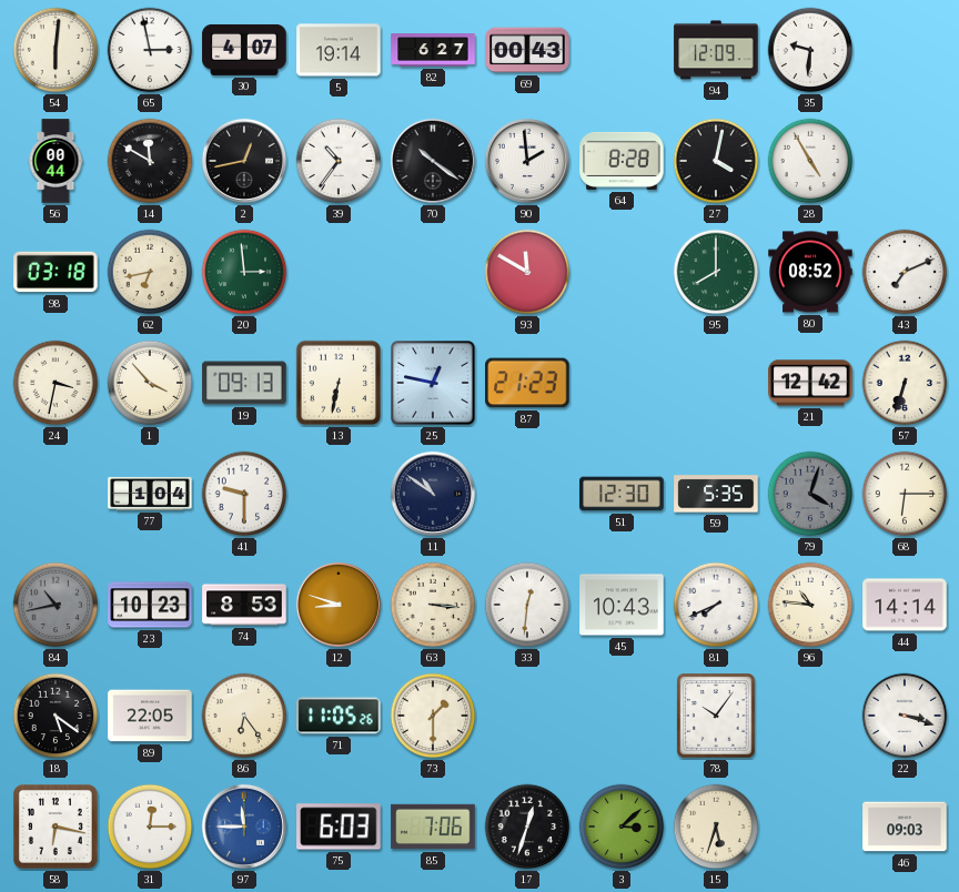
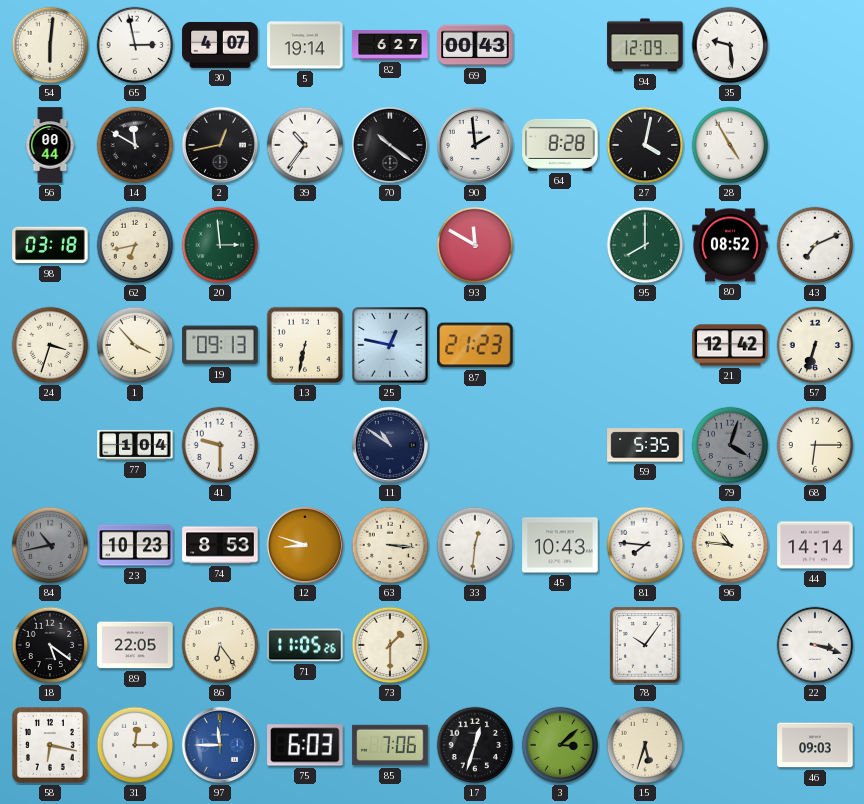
35: 9:31 -> 9:29 (730, 45)
24: 3:32 -> 3:33 (50, 345)
51: 12:30 -> none (622, 494)
81: 7:41 -> 7:46 (645, 545)
